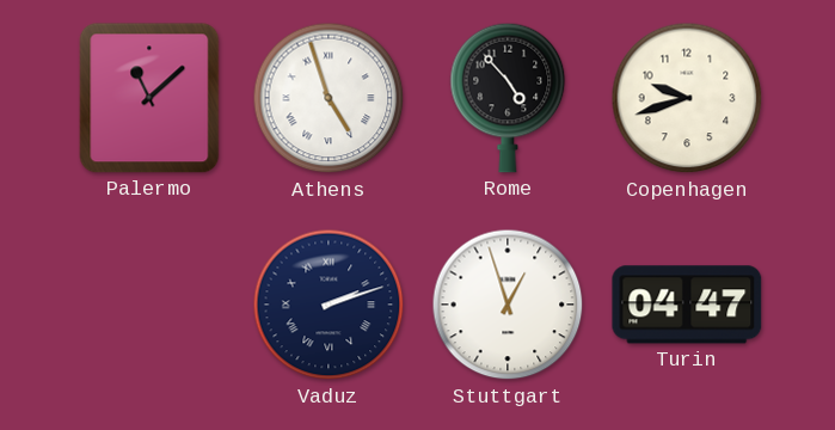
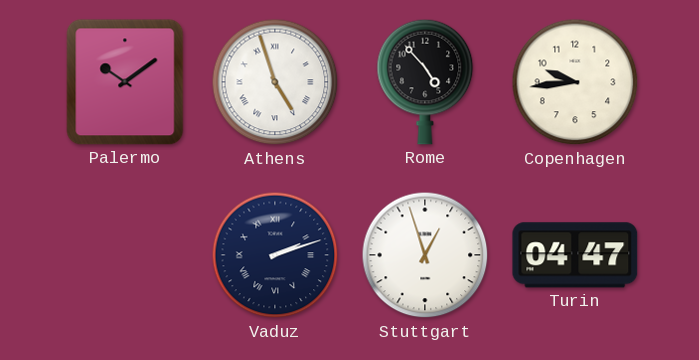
Palermo: 11:08 -> 10:09 (125, 82)
Copenhagen: 9:42 -> 9:44 (575, 82)
